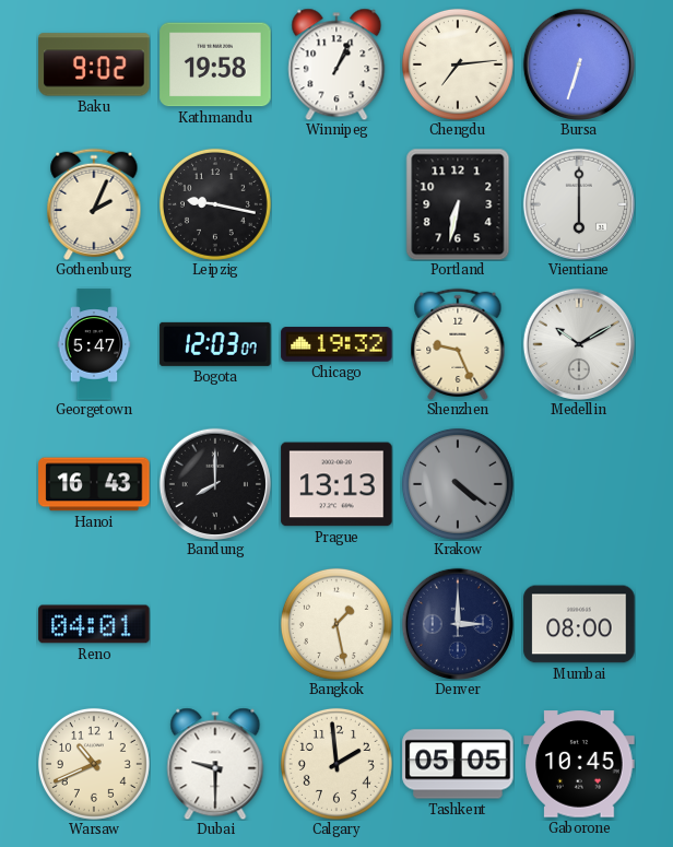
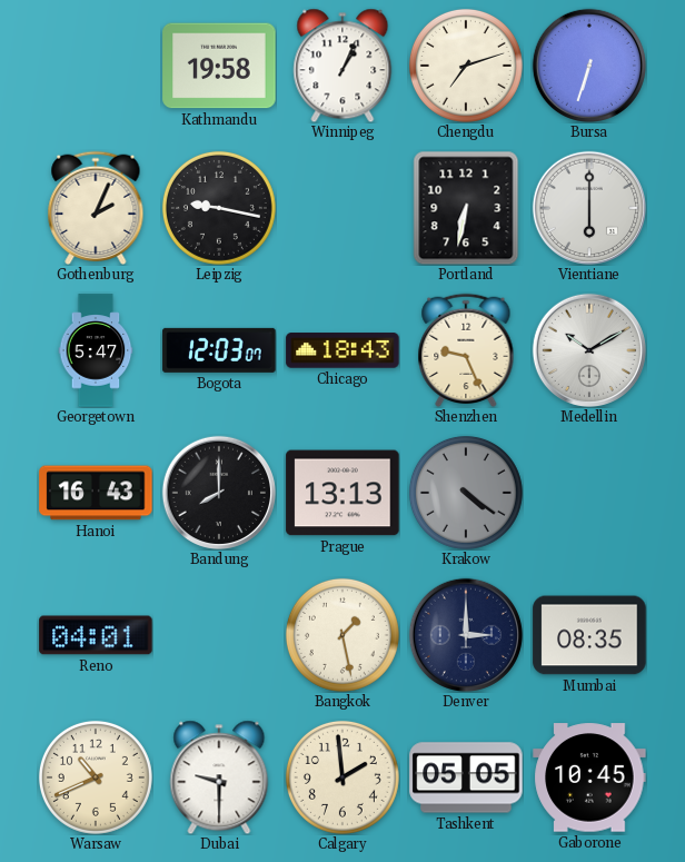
Baku: 9:02 -> none (94, 64)
Chengdu: 7:14 -> 7:12 (466, 66)
Chicago: 19:32 -> 18:43 (343, 350)
Mumbai: 08:00 -> 08:35 (589, 635)
